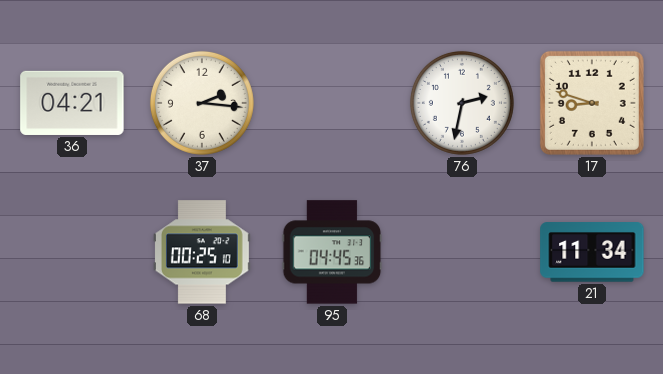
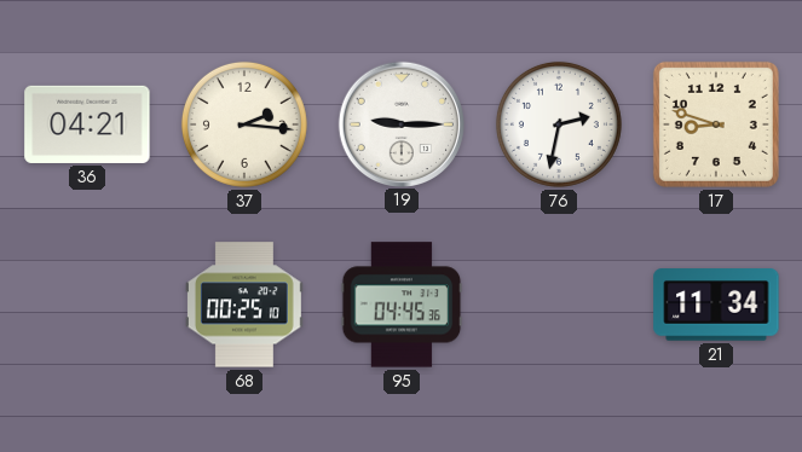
19: none -> 9:15 (400, 123)
